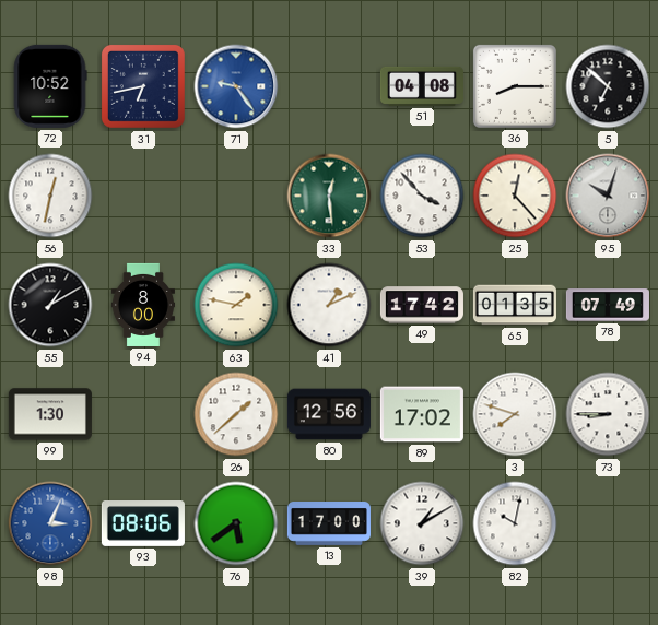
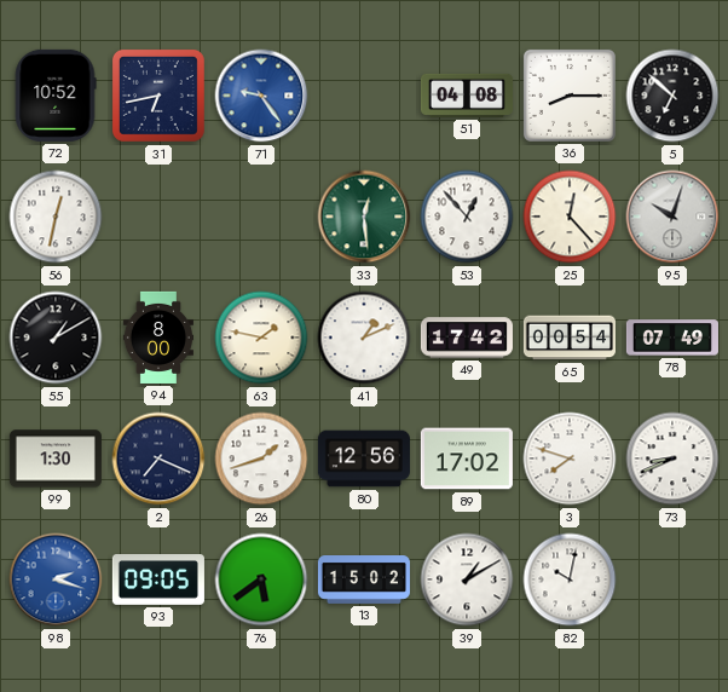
53: 3:53 -> 12:53 (467, 217)
65: 01:35 -> 00:54 (570, 338)
2: none -> 7:19 (158, 459)
26: 1:38 -> 1:42 (261, 459)
73: 8:45 -> 8:41 (672, 459)
98: 3:04 -> 2:18 (56, 579)
93: 08:06 -> 09:05 (158, 581)
13: 17:00 -> 15:02 (364, 581)
